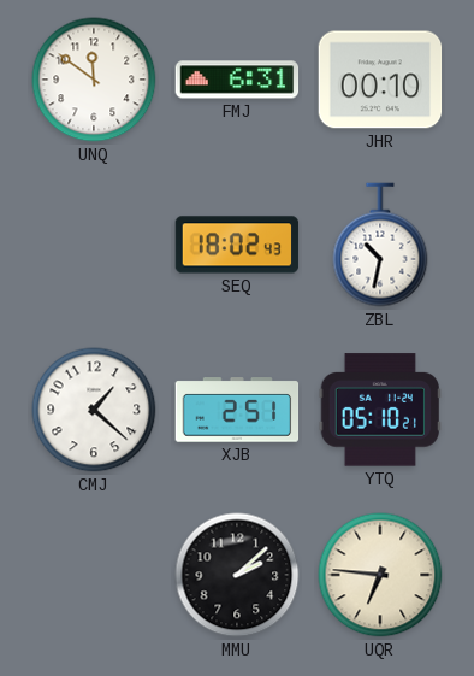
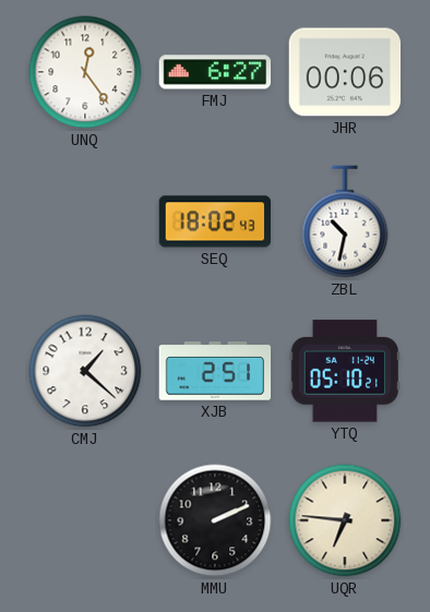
UNQ: 11:51 -> 12:24 (85, 72)
FMJ: 6:31 -> 6:27 (215, 72)
JHR: 00:10 -> 00:06 (345, 72)
MMU: 2:08 -> 2:11 (215, 520)
